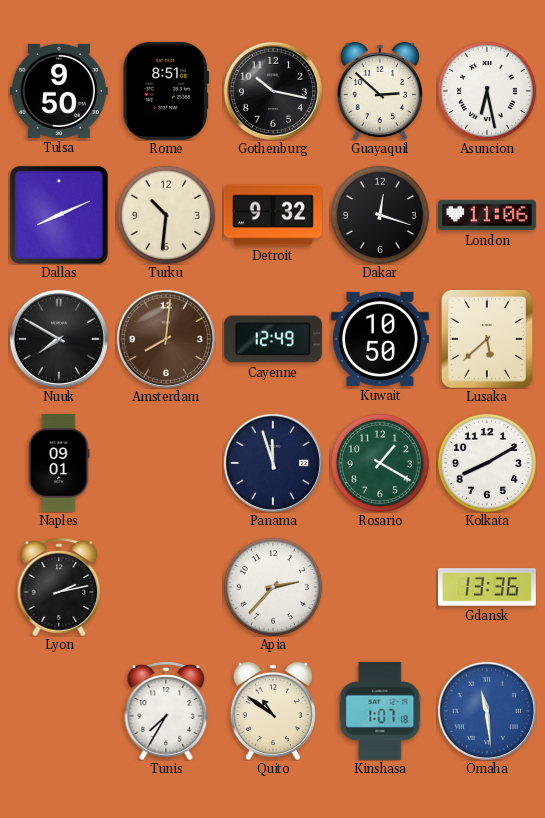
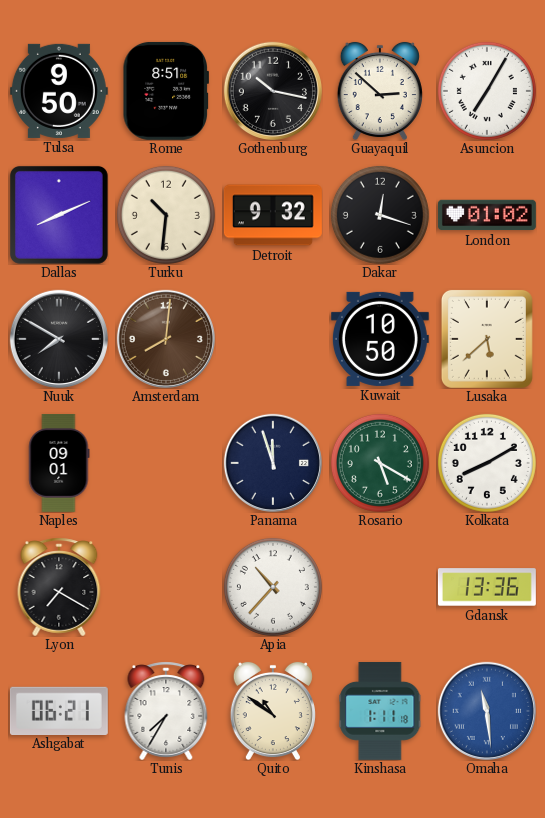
Asuncion: 6:28 -> 7:05 (487, 91)
London: 11:06 -> 01:02 (487, 215)
Cayenne: 12:49 -> none (273, 339)
Rosario: 1:20 -> 5:20 (380, 463)
Lyon: 2:13 -> 7:20 (59, 587)
Apia: 2:37 -> 10:37 (273, 587)
Ashgabat: none -> 06:21 (59, 710)
Kinshasa: 1:07 -> 1:11 (380, 711)
